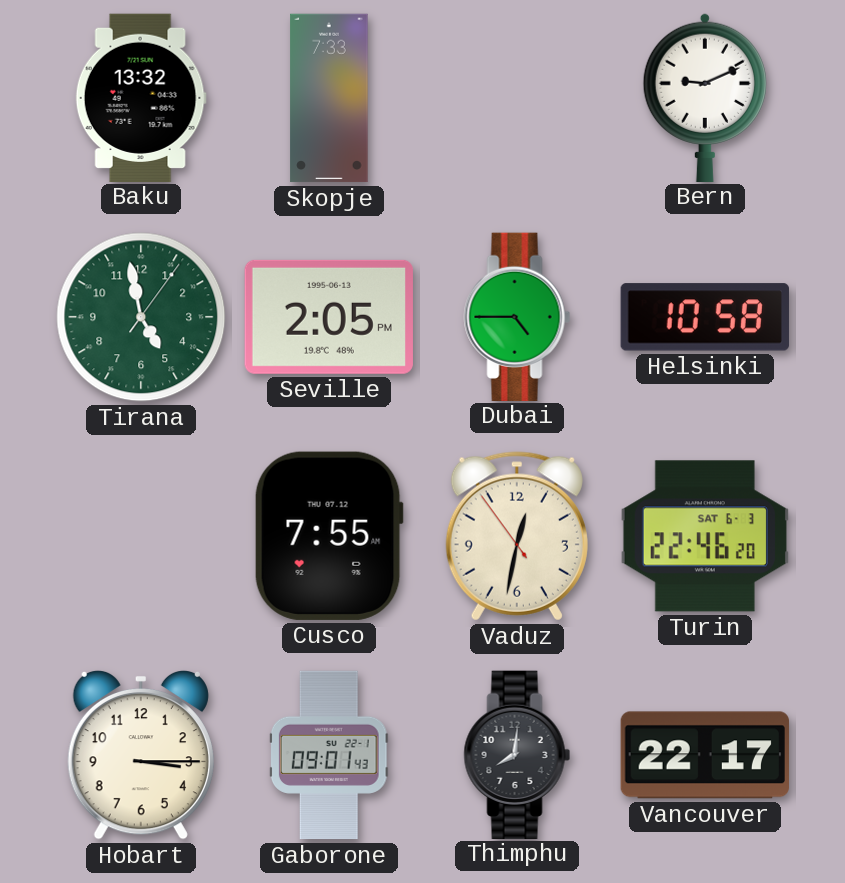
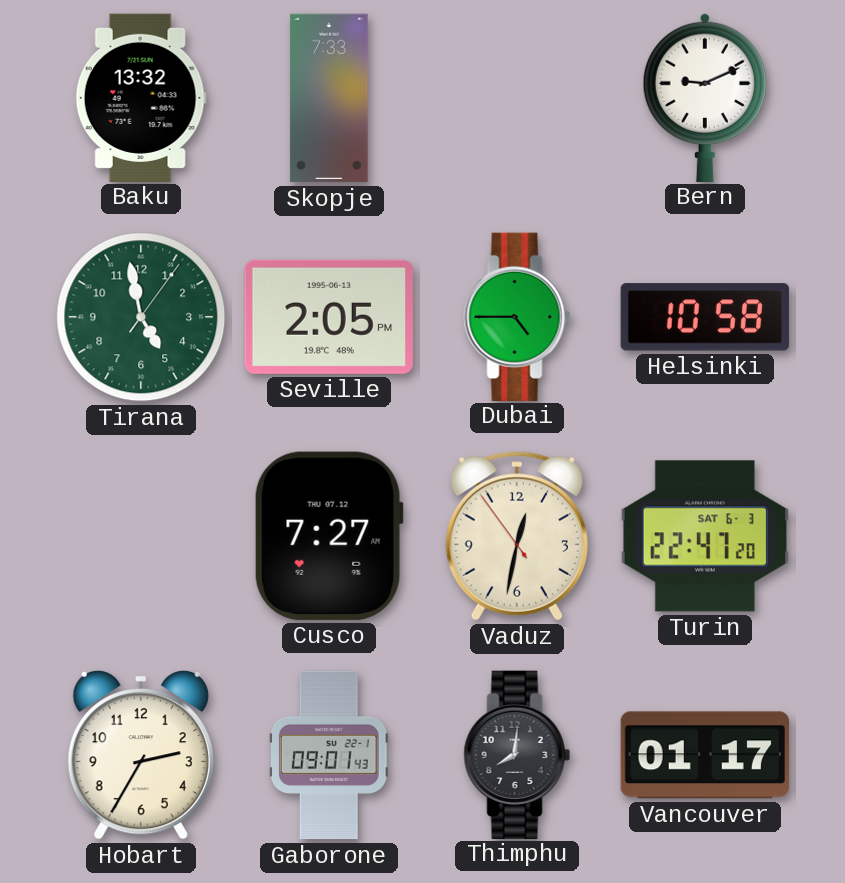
Cusco: 7:55 -> 7:27 (329, 536)
Turin: 22:46 -> 22:47 (704, 536)
Hobart: 3:15 -> 2:35 (141, 755)
Vancouver: 22:17 -> 01:17 (704, 755)
